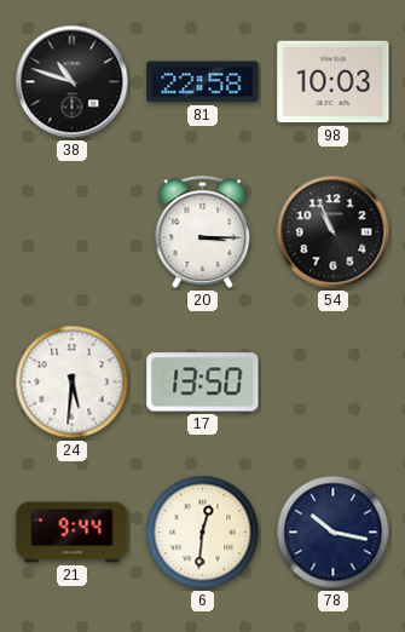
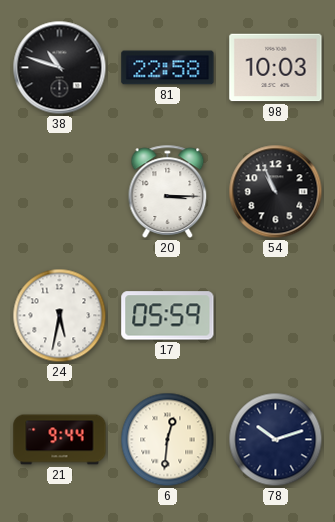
24: 5:31 -> 5:32 (60, 316)
17: 13:50 -> 05:59 (168, 316)
78: 10:17 -> 10:12 (276, 440)
